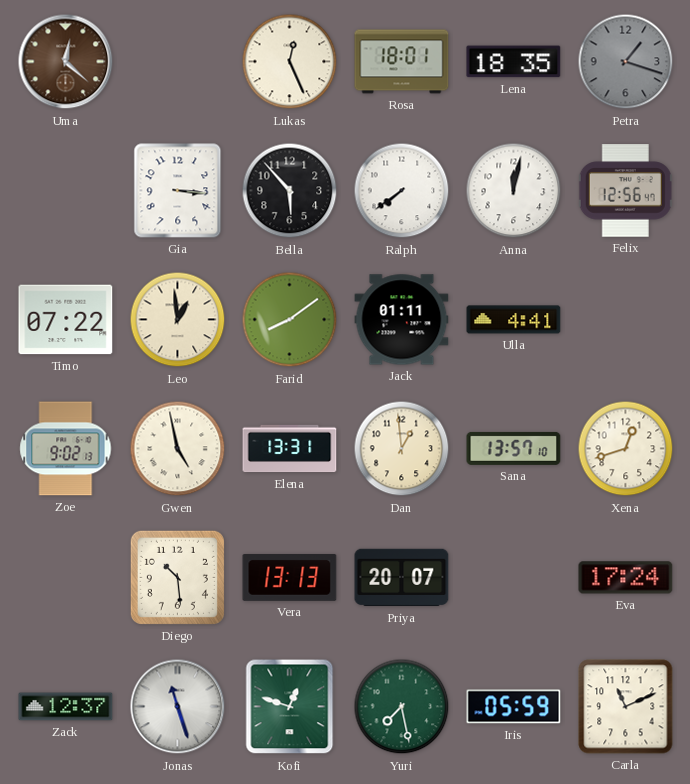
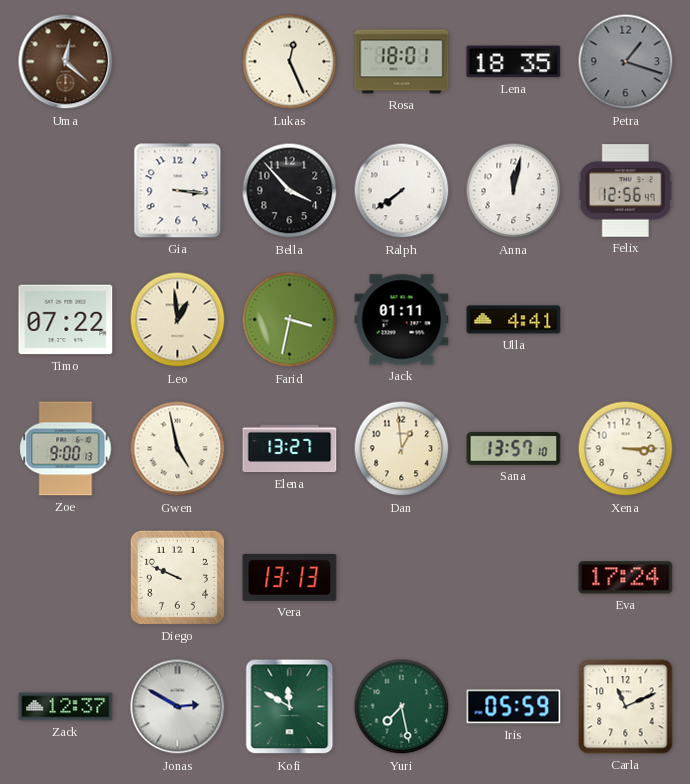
Bella: 5:53 -> 3:53 (290, 191)
Farid: 8:09 -> 3:32 (290, 320)
Zoe: 9:02 -> 9:00 (66, 449)
Elena: 13:31 -> 13:27 (290, 449)
Xena: 12:42 -> 3:15 (626, 449)
Diego: 10:29 -> 9:49 (177, 577)
Priya: 20:07 -> none (402, 578)
Jonas: 11:27 -> 2:50 (178, 707)
Kofi: 12:48 -> 11:50 (290, 707)
